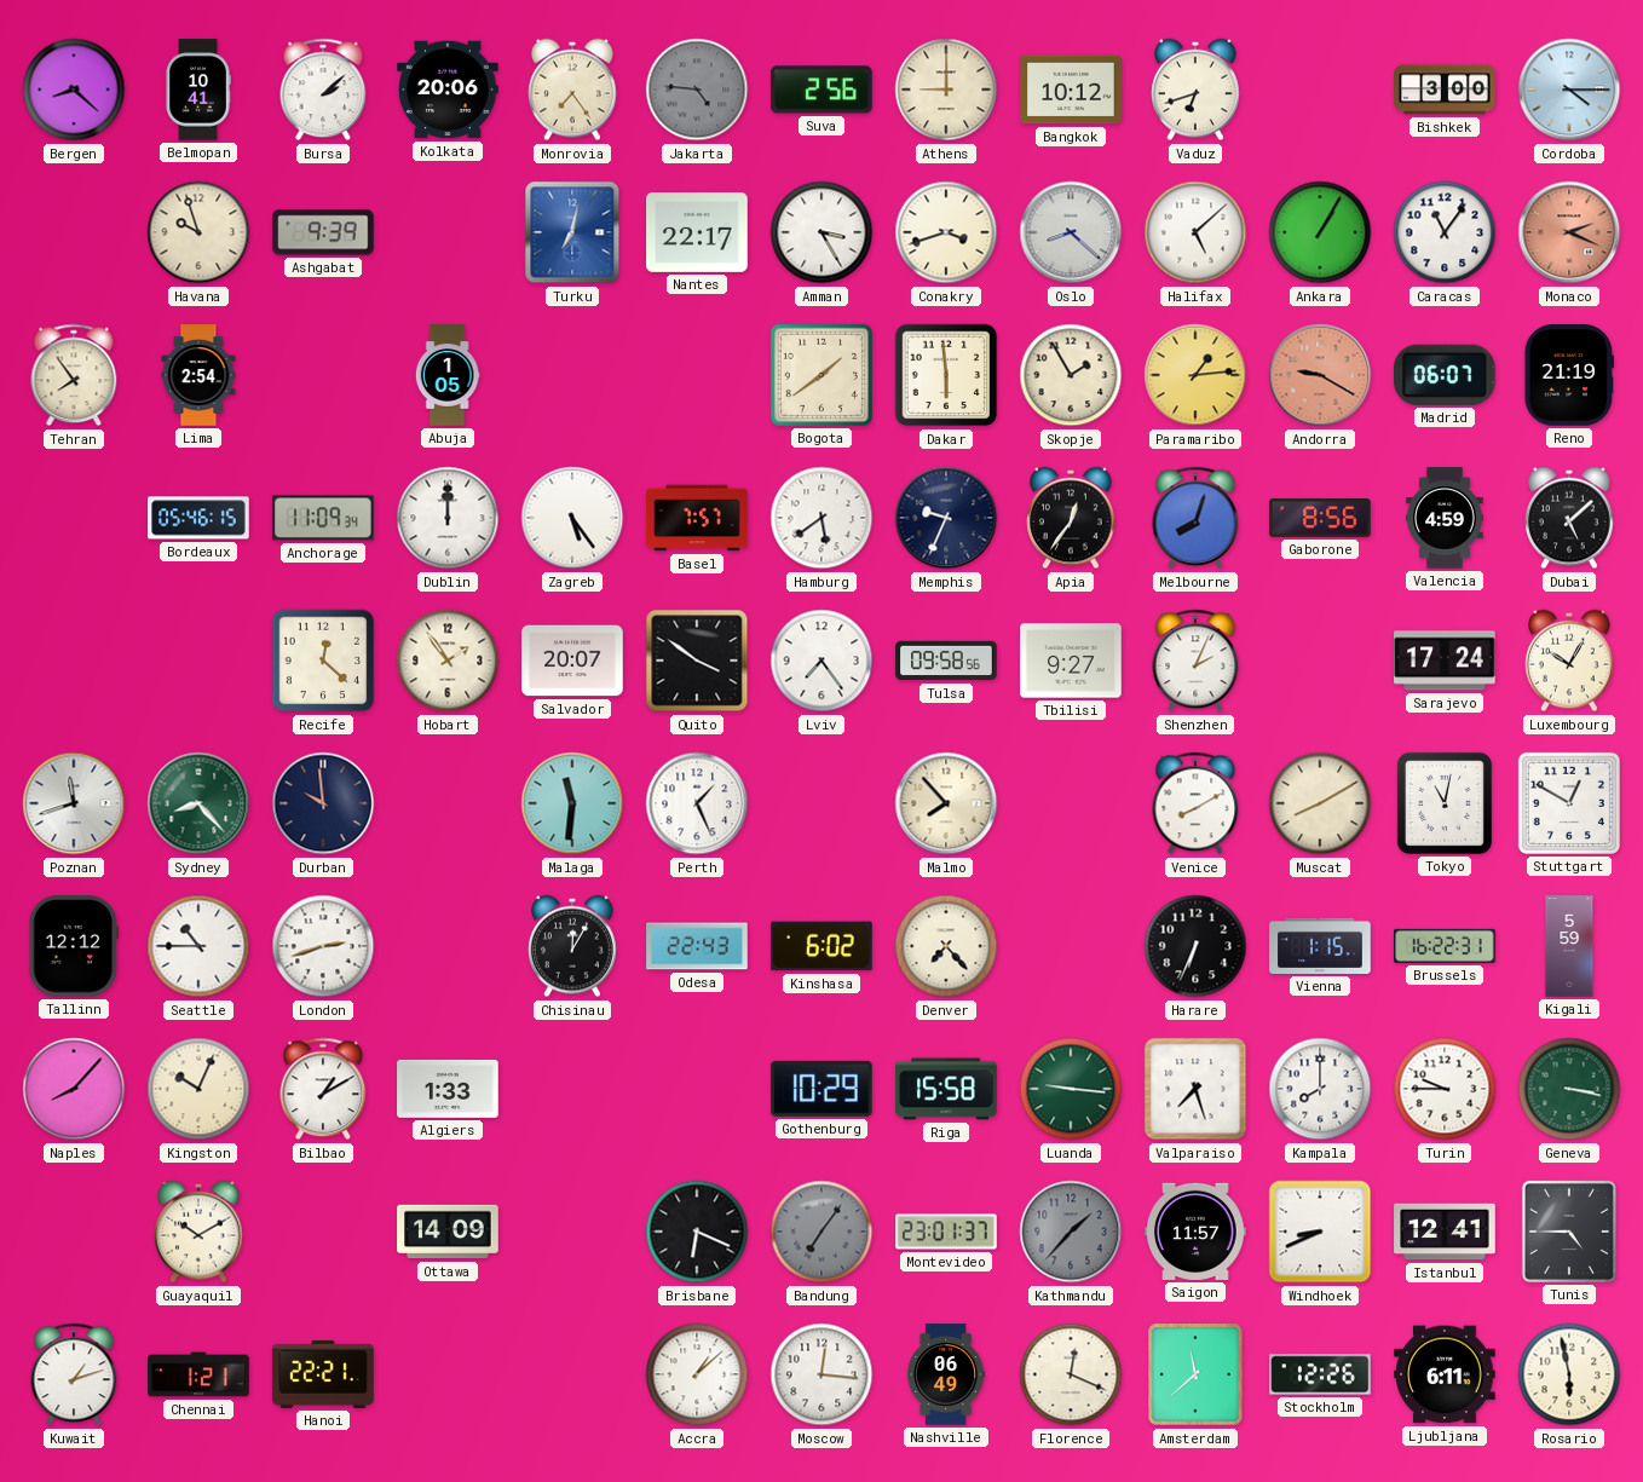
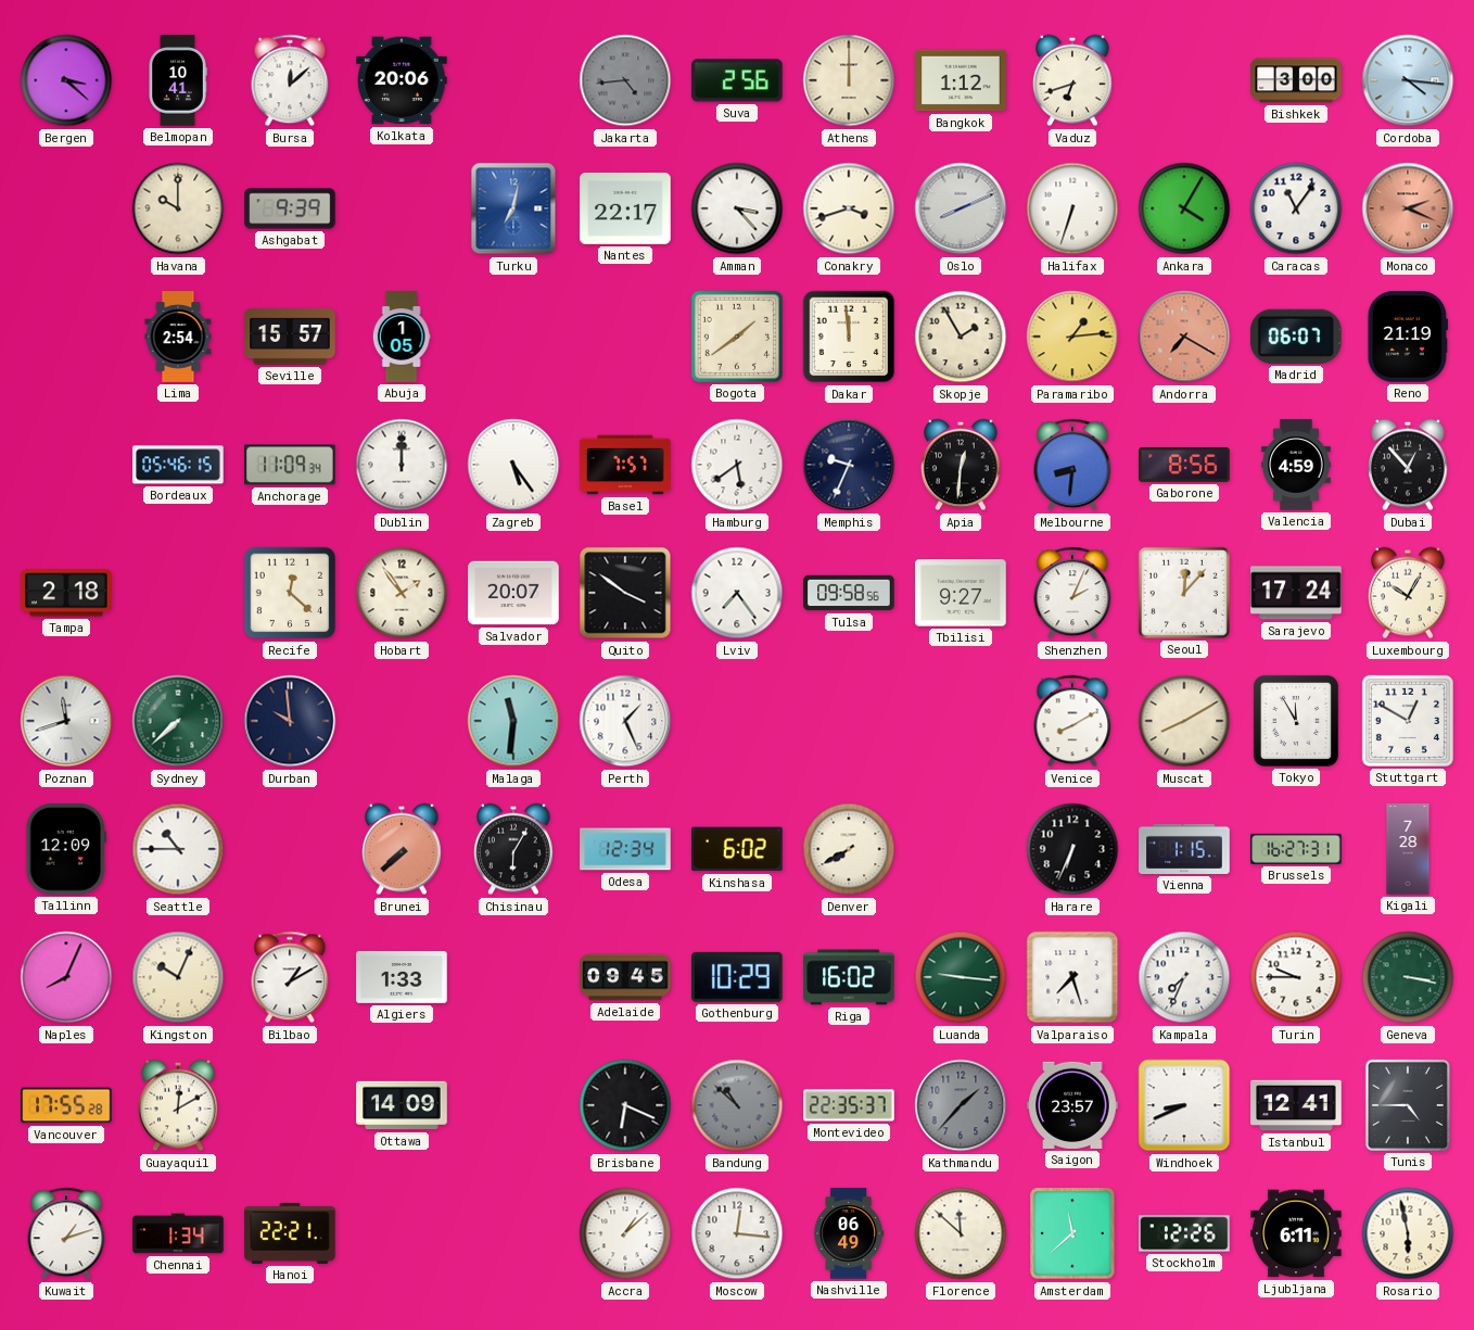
Bergen: 8:22 -> 3:22 (66, 80)
Bursa: 2:08 -> 12:08 (290, 80)
Monrovia: 7:24 -> none (572, 90)
Jakarta: 4:46 -> 4:44 (625, 80)
Athens: 9:00 -> 12:00 (849, 80)
Bangkok: 10:12 -> 1:12 (961, 80)
Cordoba: 4:15 -> 4:16 (1408, 80)
Havana: 9:57 -> 10:00 (178, 208)
Amman: 3:25 -> 3:23 (737, 208)
Oslo: 8:22 -> 8:11 (961, 208)
Halifax: 5:08 -> 6:33 (1072, 208)
Ankara: 1:05 -> 4:05 (1184, 208)
Tehran: 7:54 -> none (74, 375)
Seville: none -> 15:57 (290, 337)
Dakar: 5:59 -> 11:59 (849, 337)
Andorra: 9:20 -> 7:20 (1184, 337)
Apia: 12:36 -> 12:31 (961, 465)
Melbourne: 8:03 -> 8:31 (1072, 465)
Dubai: 5:08 -> 12:53 (1408, 465)
Tampa: none -> 2:18 (66, 593)
Seoul: none -> 12:07 (1184, 593)
Sydney: 8:23 -> 7:38 (178, 721)
Malmo: 7:53 -> none (946, 803)
Tokyo: 11:02 -> 11:55 (1296, 721)
Tallinn: 12:12 -> 12:09 (65, 849)
London: 2:42 -> none (323, 946)
Brunei: none -> 7:38 (402, 849)
Chisinau: 12:05 -> 6:05 (513, 849)
Odesa: 22:43 -> 12:34 (625, 849)
Denver: 7:23 -> 7:40 (849, 849)
Brussels: 16:22 -> 16:27 (1296, 849)
Kigali: 5:59 -> 7:28 (1408, 849)
Naples: 8:07 -> 8:04 (66, 977)
Adelaide: none -> 09:45 (625, 977)
Riga: 15:58 -> 16:02 (849, 977)
Kampala: 8:00 -> 7:34 (1184, 977)
Vancouver: none -> 17:55 (66, 1105)
Guayaquil: 10:10 -> 12:10 (178, 1105)
Bandung: 7:06 -> 10:52 (737, 1105)
Montevideo: 23:01 -> 22:35 (849, 1105)
Saigon: 11:57 -> 23:57 (1072, 1105)
Chennai: 1:21 -> 1:34 (178, 1233)
Florence: 12:19 -> 11:52 (961, 1233)
